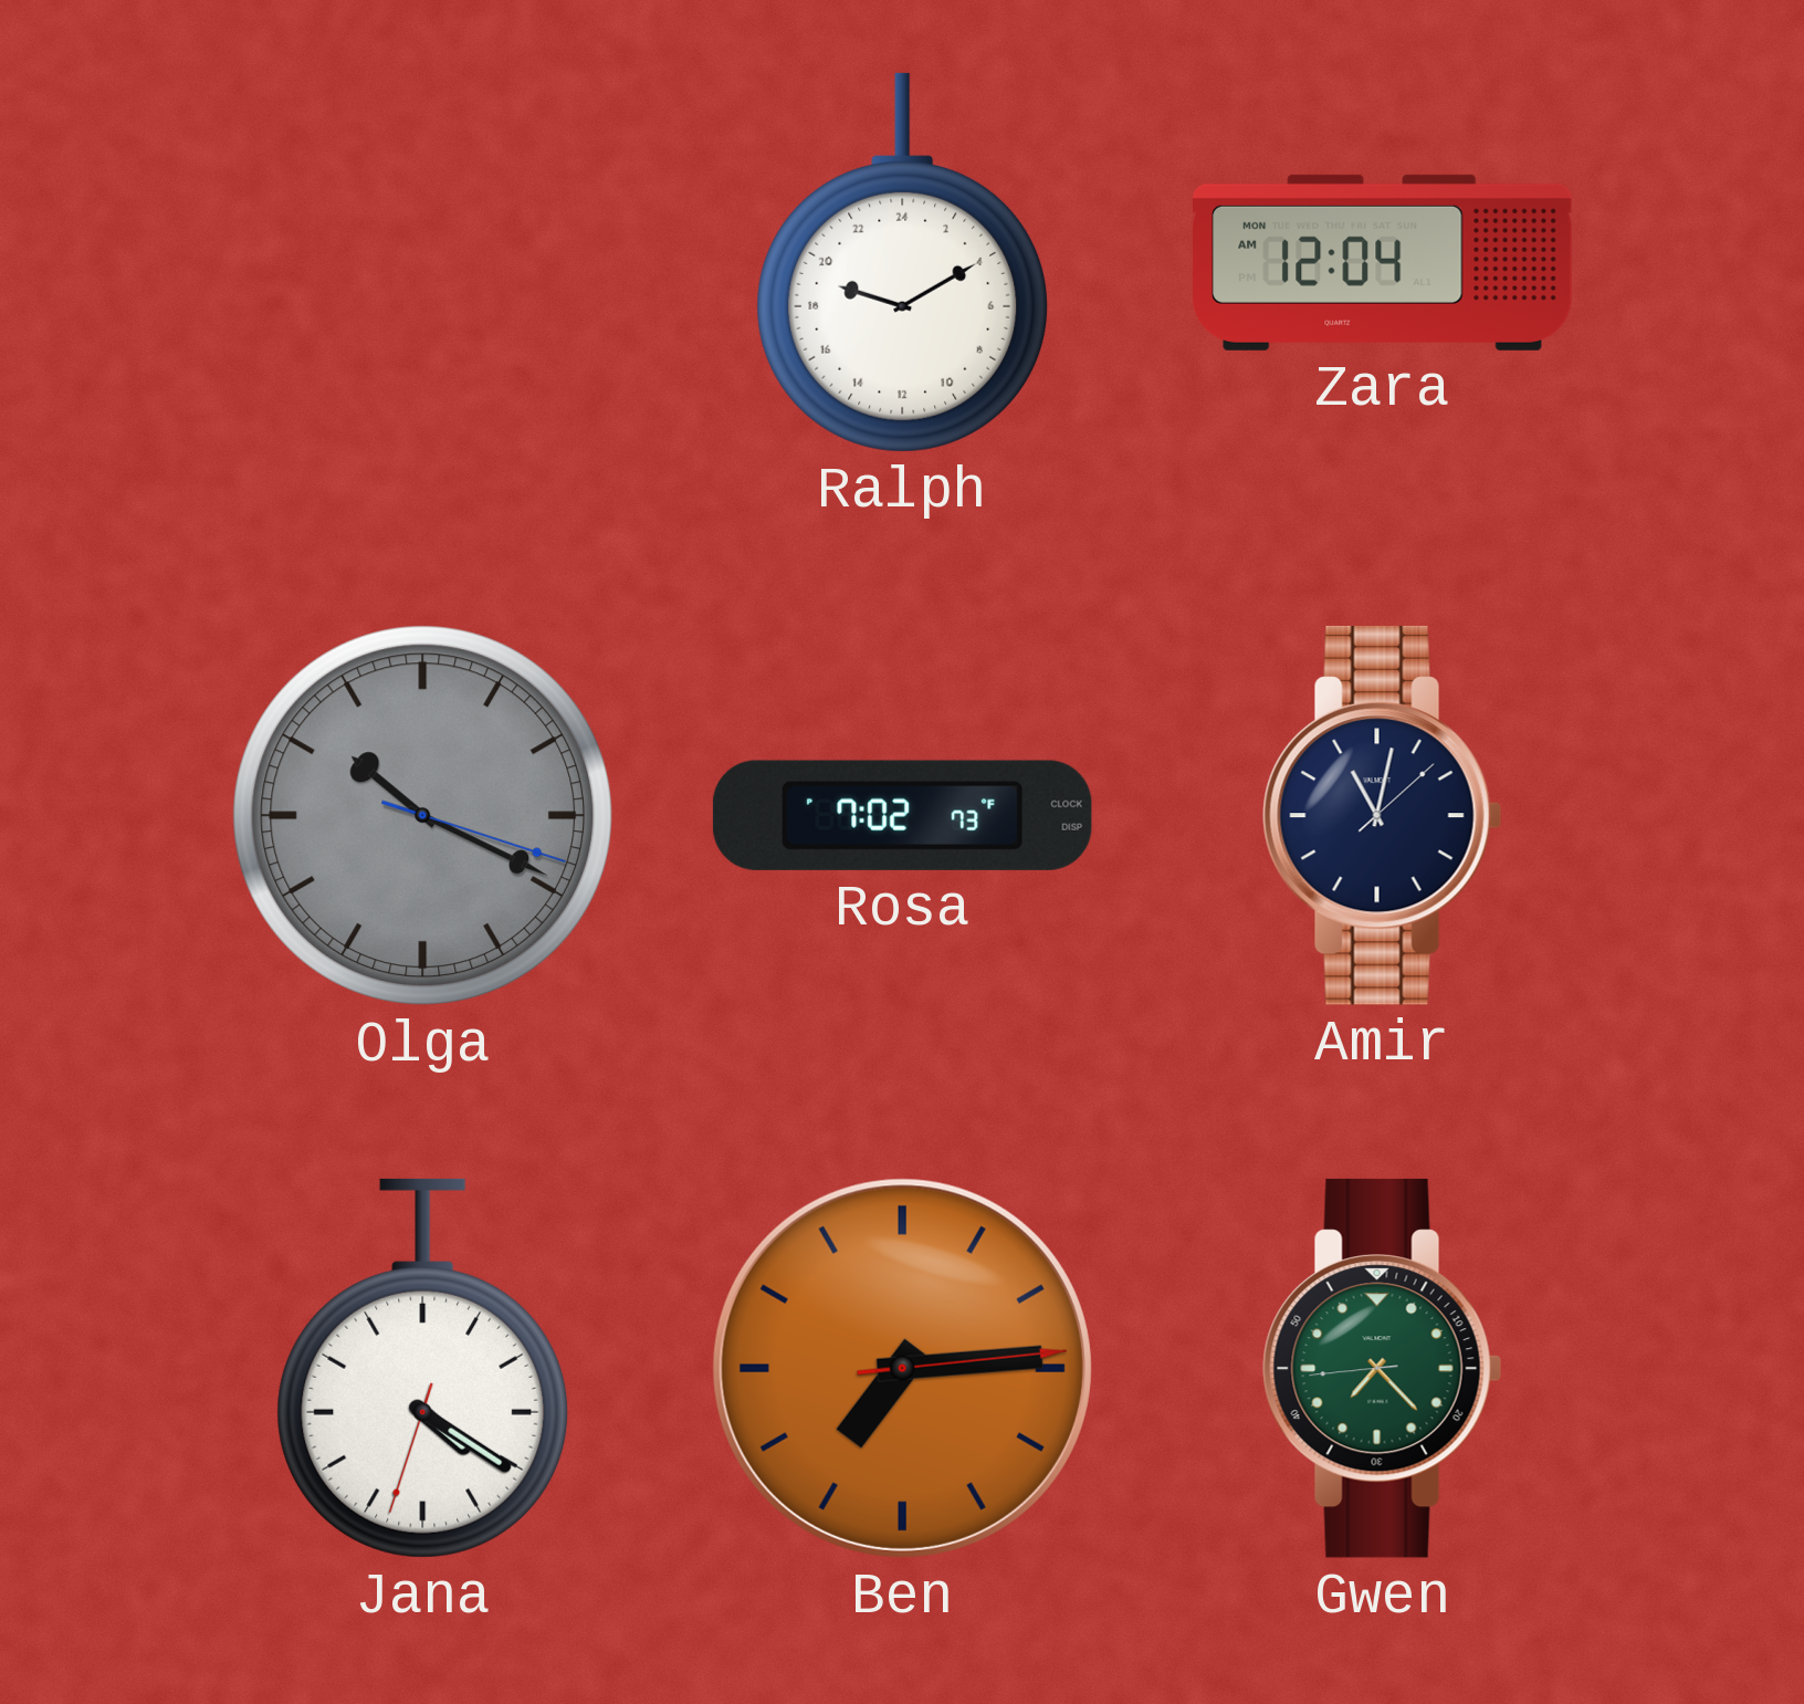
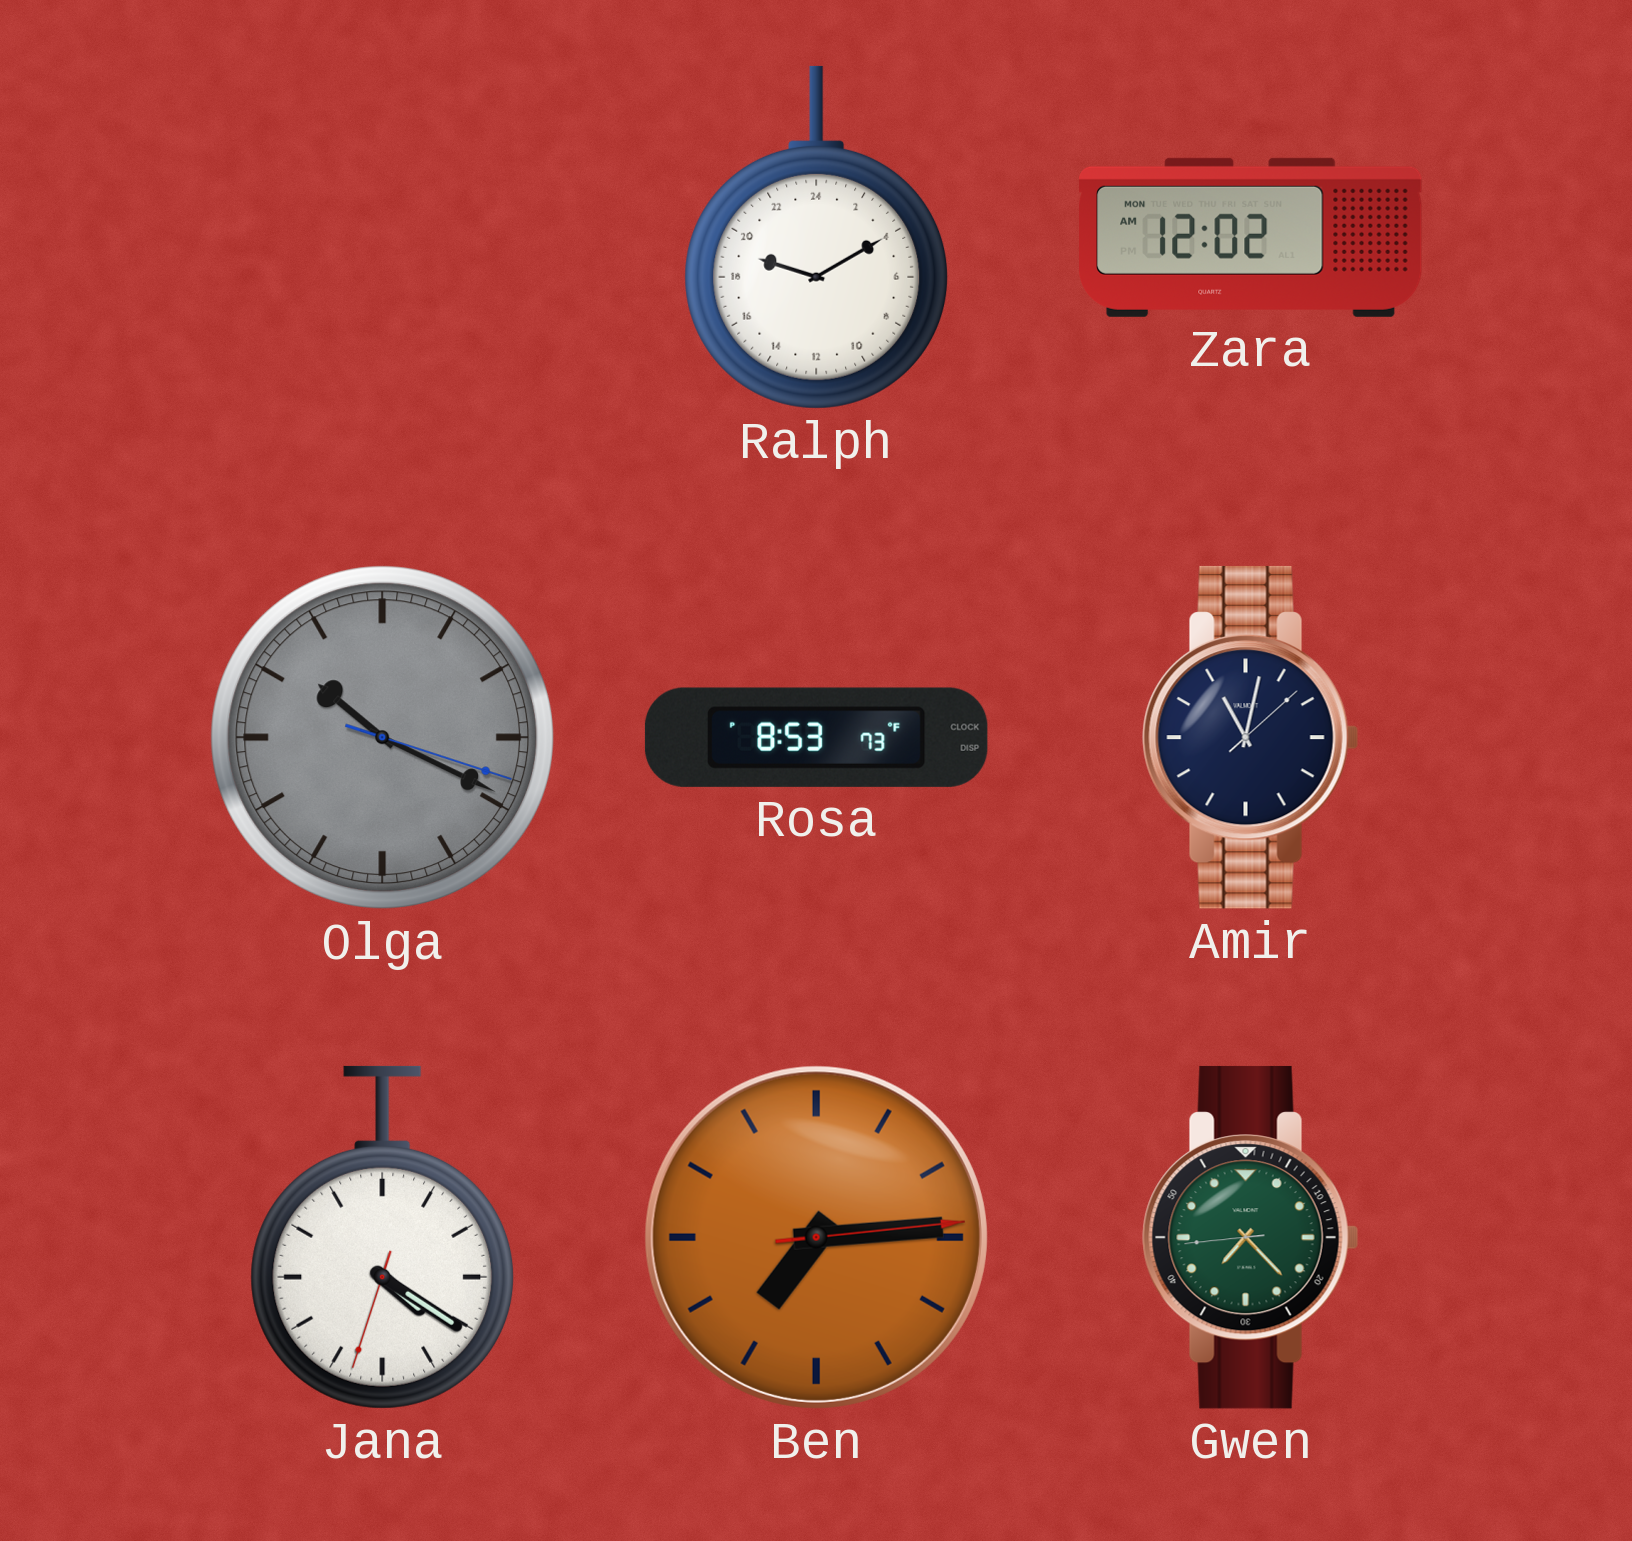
Zara: 12:04 -> 12:02 (1251, 237)
Rosa: 7:02 -> 8:53 (816, 737)
